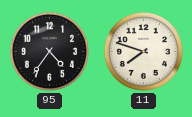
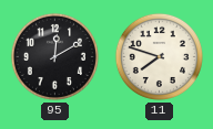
95: 4:36 -> 12:10 (54, 56)
